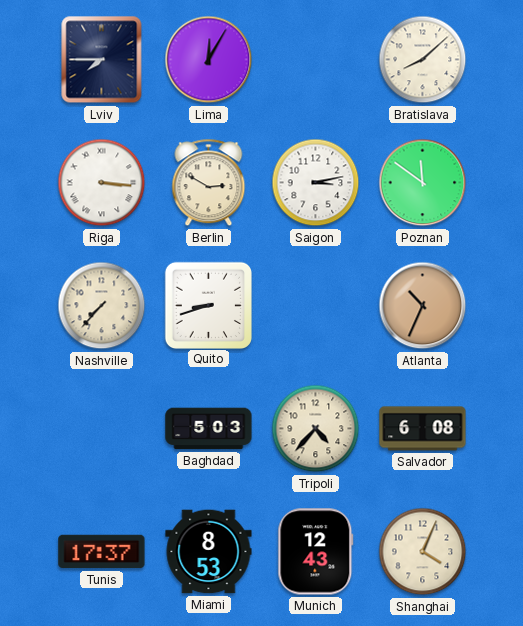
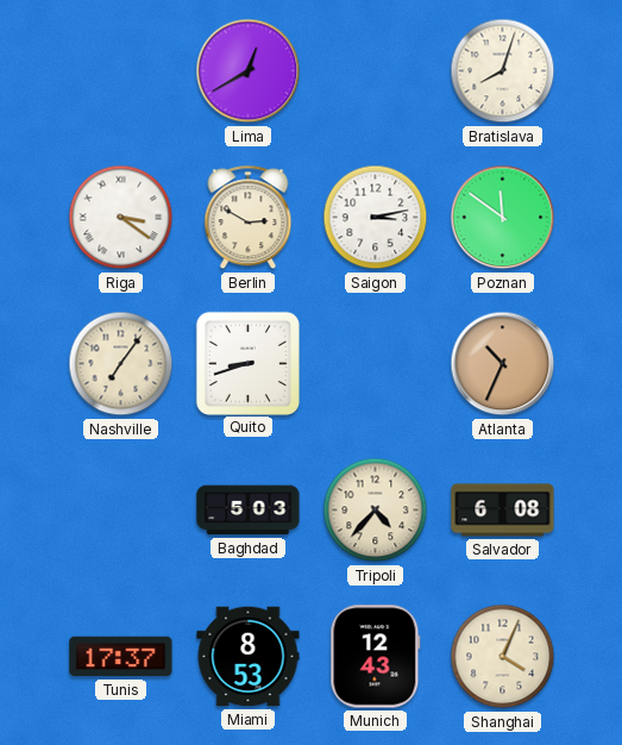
Lviv: 7:45 -> none (102, 60)
Lima: 12:05 -> 12:40 (249, 71)
Bratislava: 8:08 -> 8:03 (503, 71)
Riga: 3:16 -> 3:21 (121, 218)
Nashville: 7:37 -> 7:06 (121, 364)
